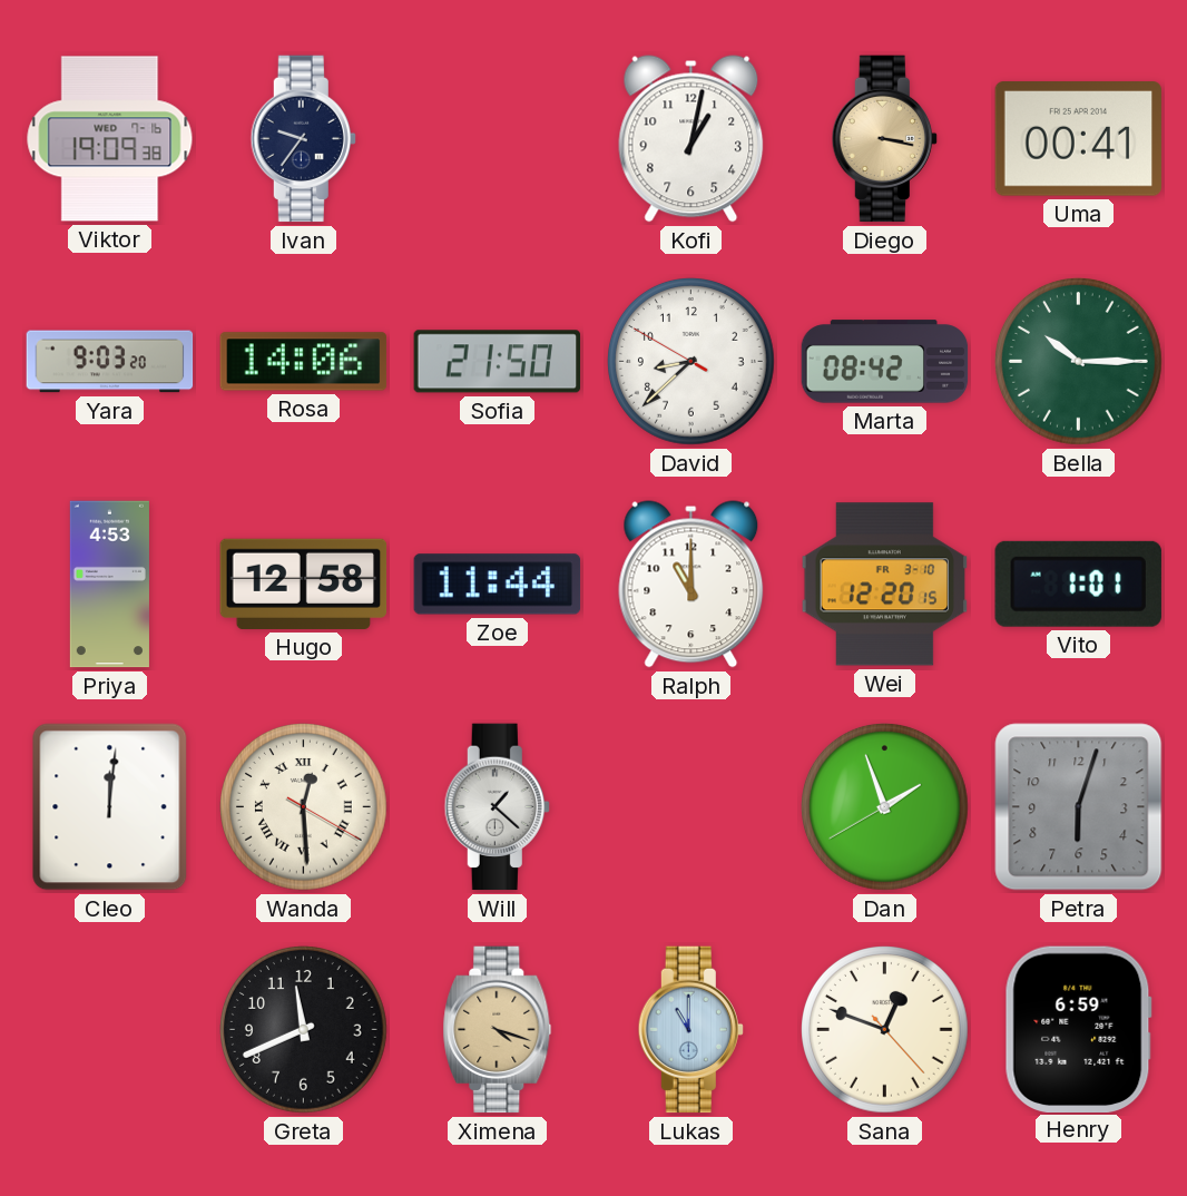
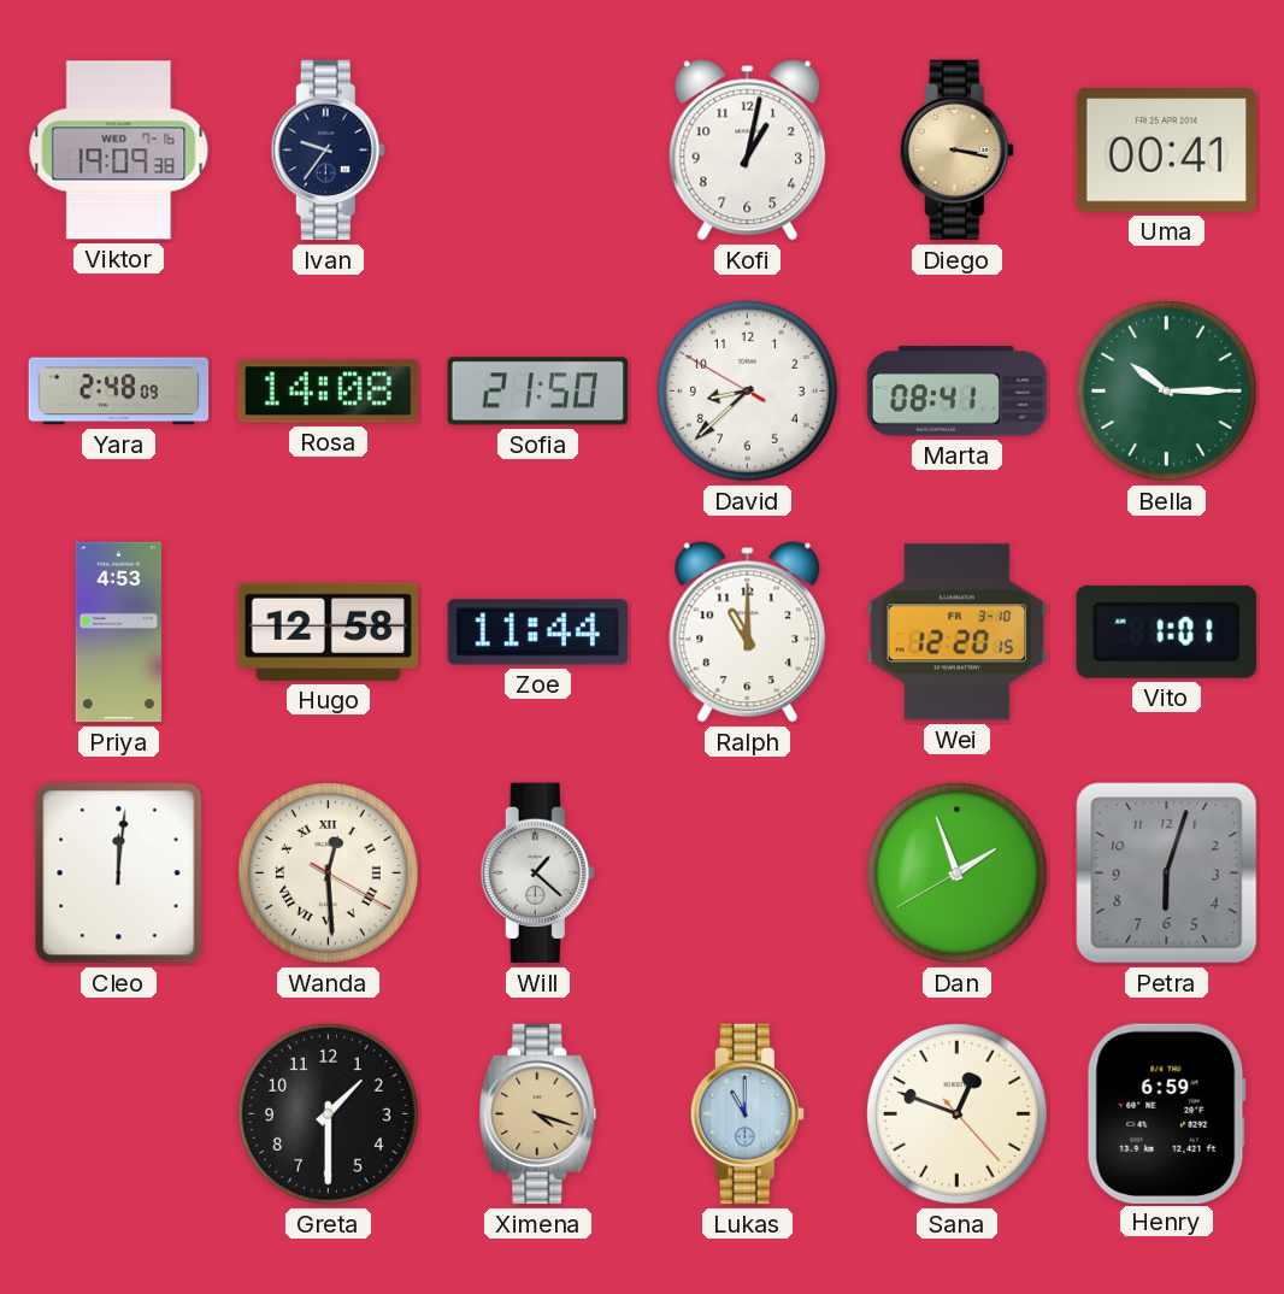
Yara: 9:03 -> 2:48 (119, 392)
Rosa: 14:06 -> 14:08 (329, 392)
Marta: 08:42 -> 08:41 (958, 392)
Greta: 11:41 -> 1:30 (329, 1114)
